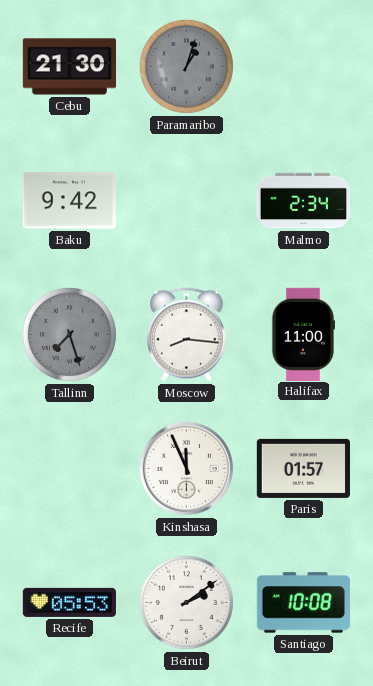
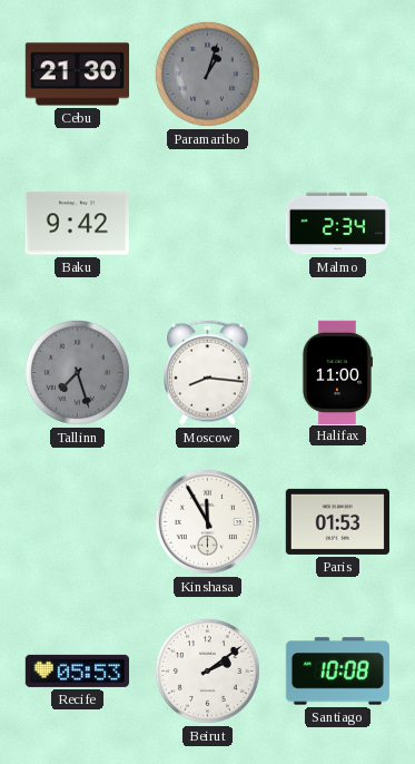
Kinshasa: 11:56 -> 11:55 (207, 521)
Paris: 01:57 -> 01:53 (337, 521)
